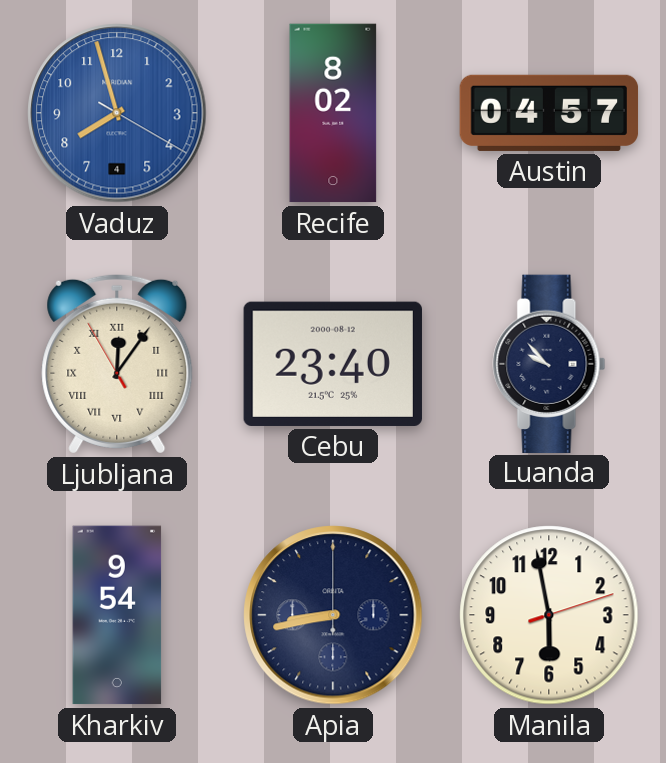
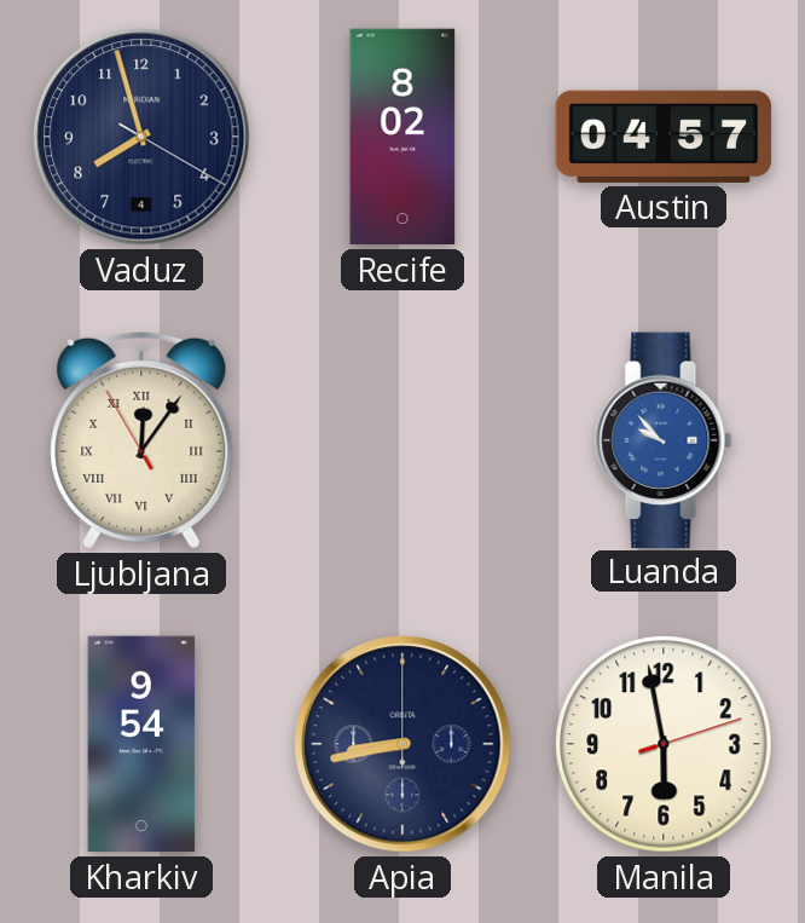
Vaduz dial: blue -> navy (141, 137)
Cebu: 23:40 -> none (333, 364)
Luanda dial: navy -> blue (664, 439)
